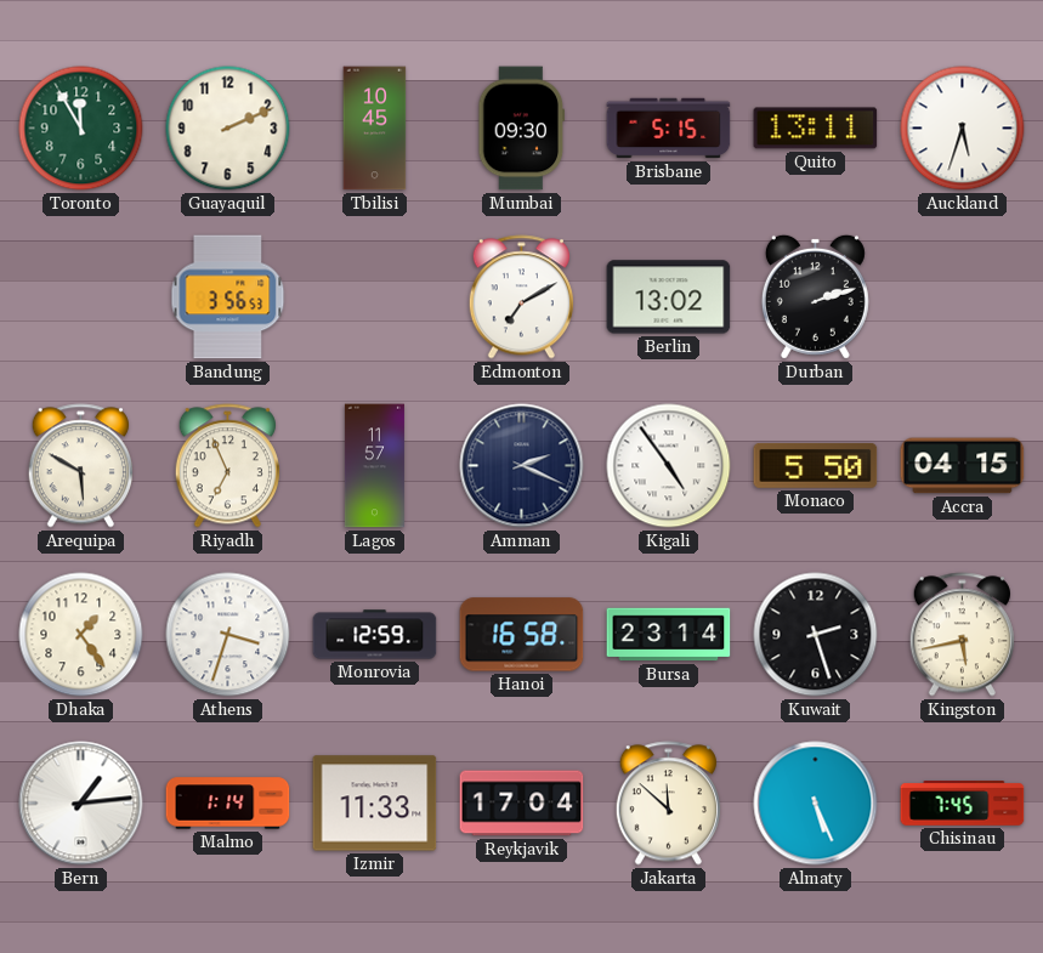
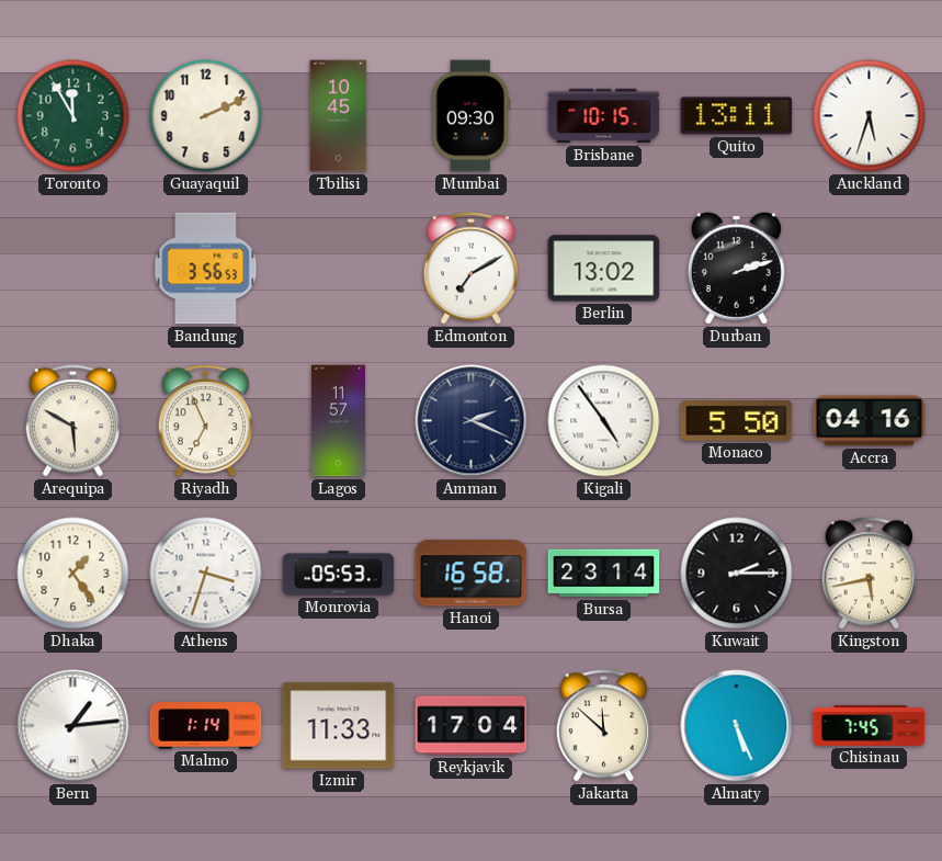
Brisbane: 5:15 -> 10:15 (604, 116)
Accra: 04:15 -> 04:16 (870, 421)
Monrovia: 12:59 -> 05:53 (339, 574)
Kuwait: 2:27 -> 2:15 (737, 574)
